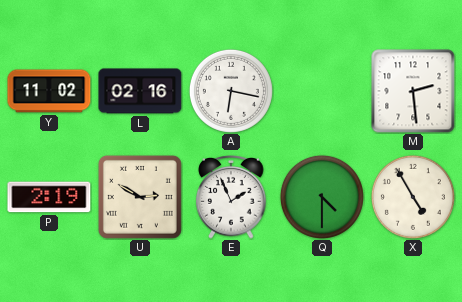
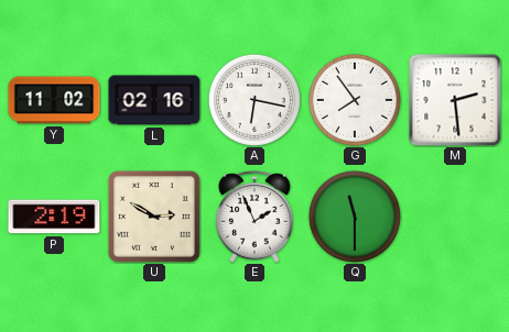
G: none -> 7:54 (355, 100)
Q: 4:30 -> 11:30 (355, 217)
X: 4:55 -> none (413, 197)
